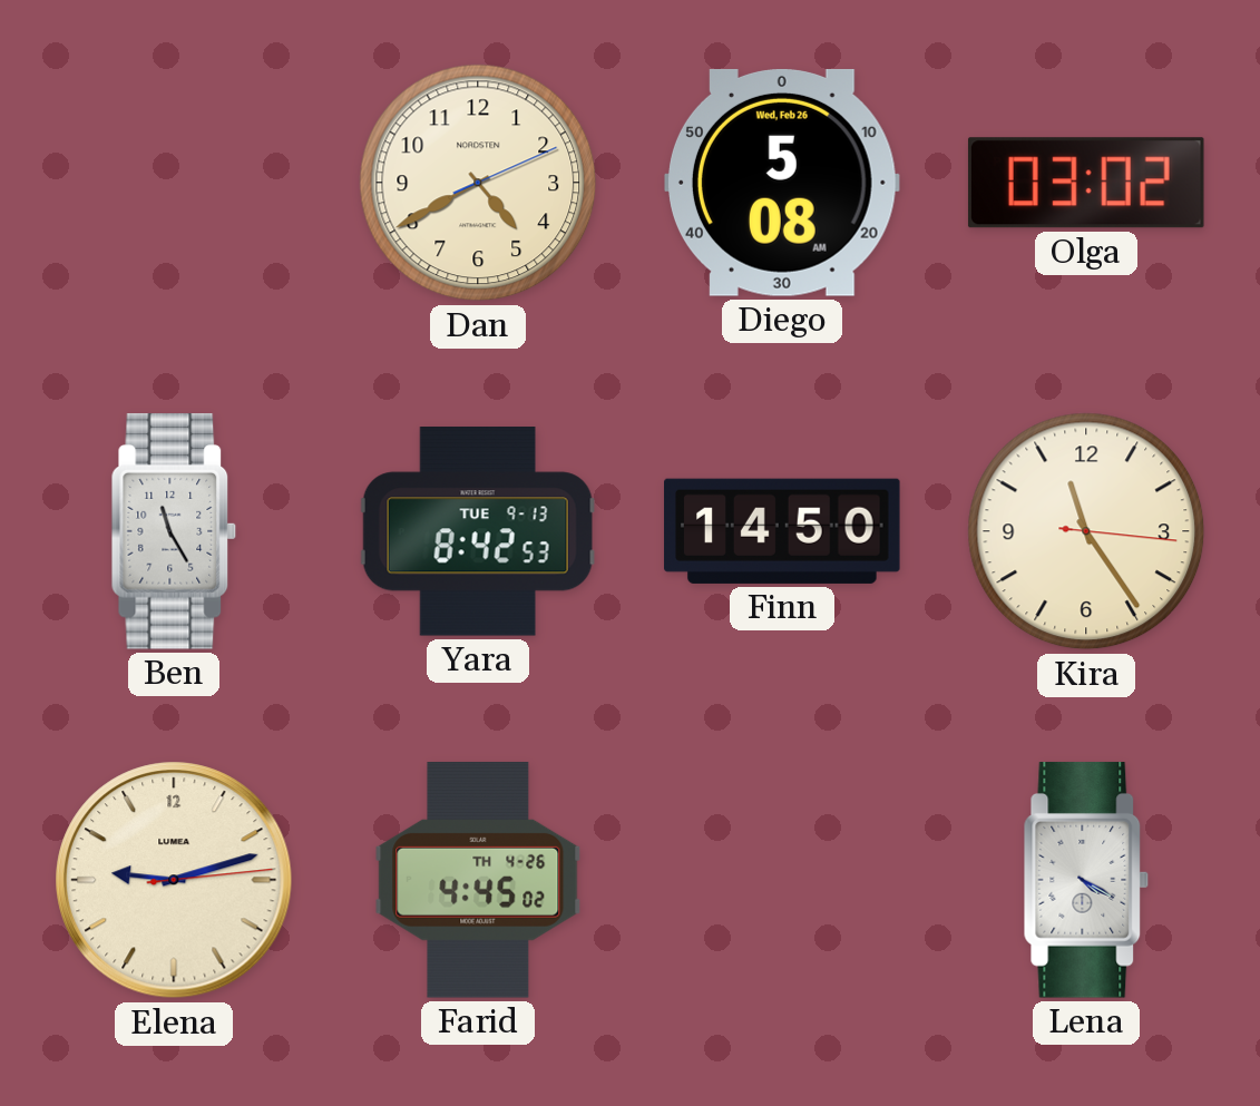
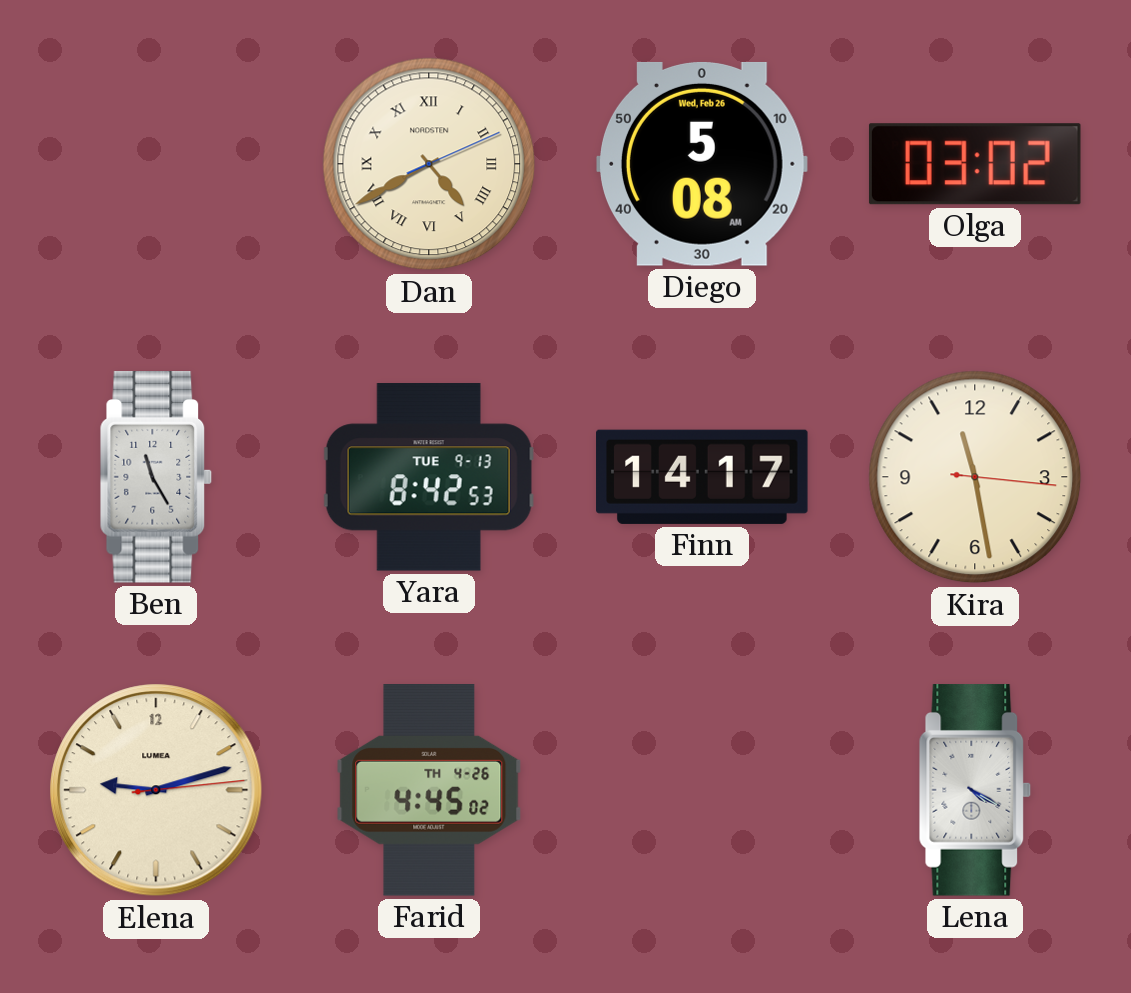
Dan numerals: Arabic -> Roman (429, 164)
Finn: 14:50 -> 14:17 (702, 477)
Kira: 11:24 -> 11:28 (975, 477)
